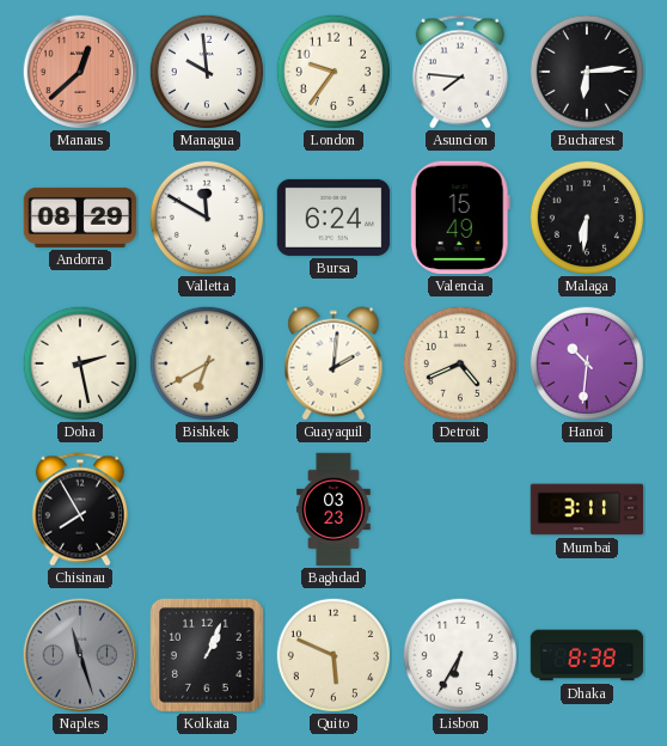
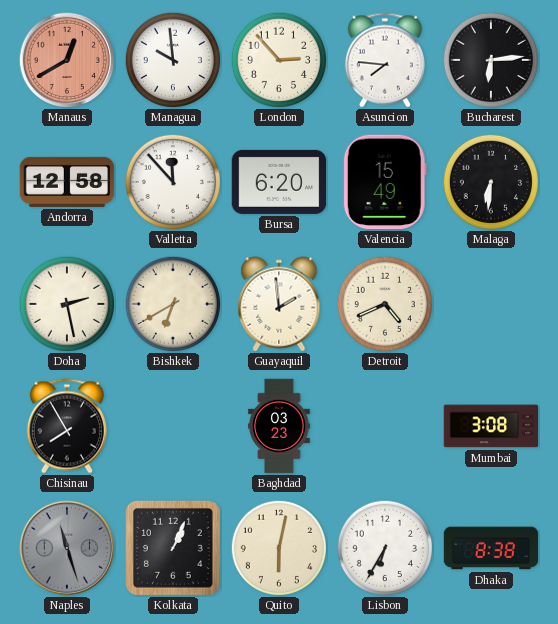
Manaus: 12:38 -> 12:40 (67, 60)
London: 9:36 -> 2:53 (279, 60)
Andorra: 08:29 -> 12:58 (67, 182)
Valletta: 11:50 -> 11:53 (173, 182)
Bursa: 6:24 -> 6:20 (279, 182)
Guayaquil: 2:01 -> 1:59 (279, 304)
Hanoi: 10:31 -> none (587, 363)
Mumbai: 3:11 -> 3:08 (491, 426)
Quito: 5:49 -> 6:02 (279, 548)
